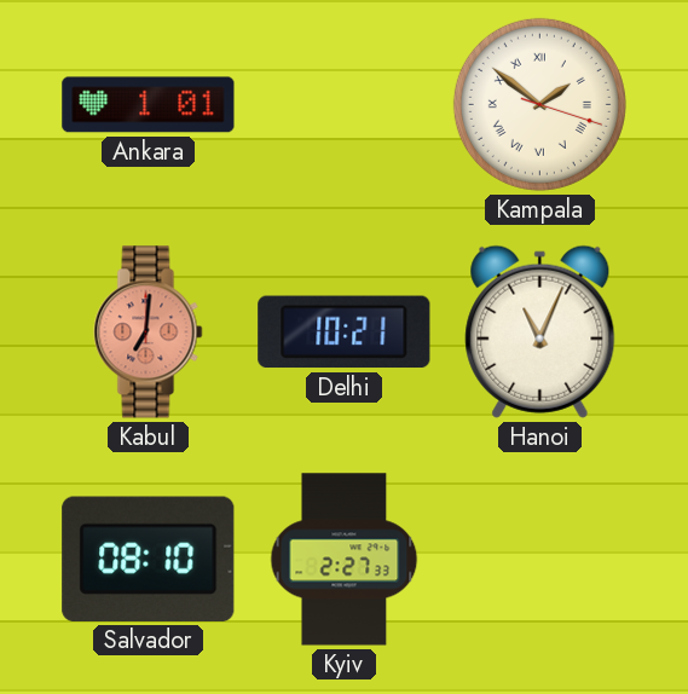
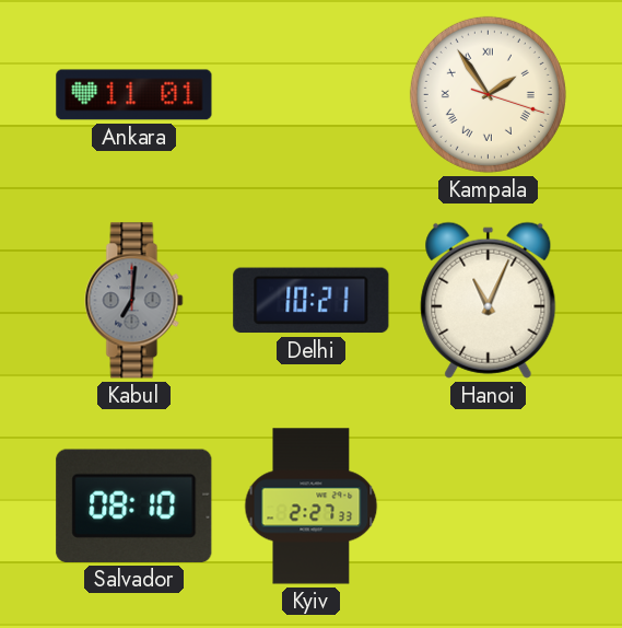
Ankara: 1:01 -> 11:01 (134, 95)
Kampala: 1:51 -> 1:54 (488, 94)
Kabul dial: salmon -> grey (134, 301)
